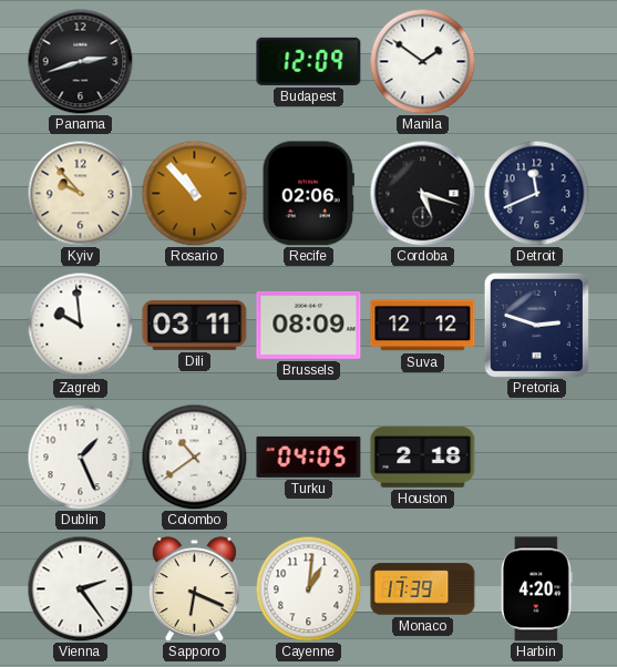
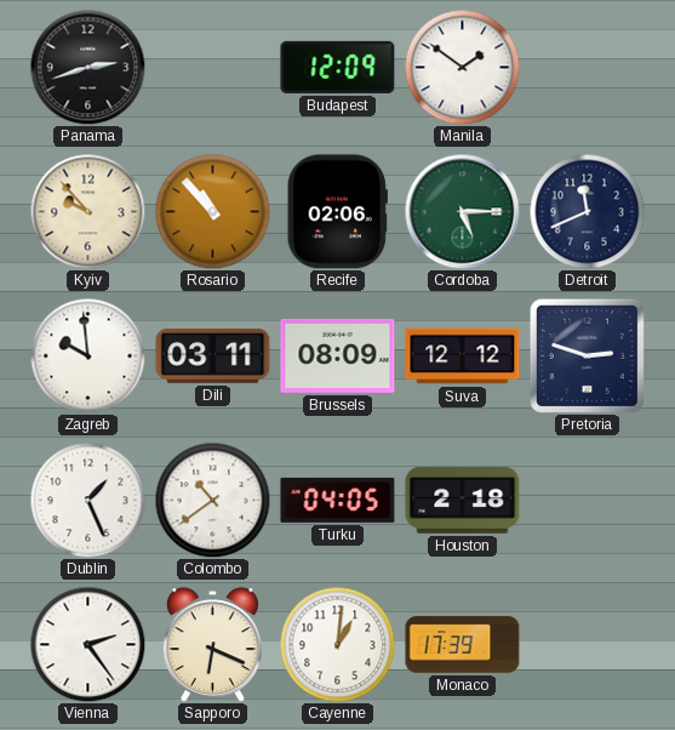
Cordoba: 5:18 -> 5:15 (462, 211)
Cordoba dial: black -> green (462, 211)
Harbin: 4:20 -> none (536, 589)
